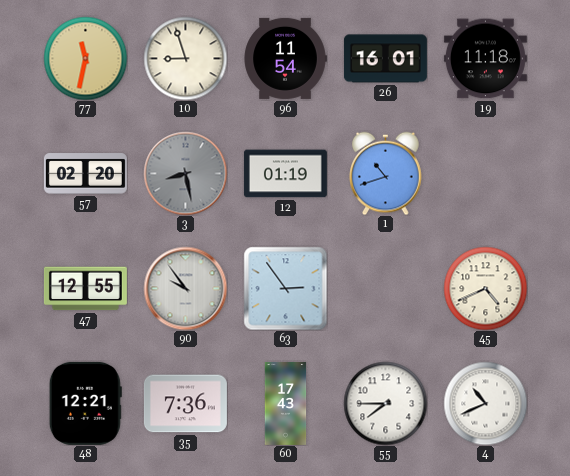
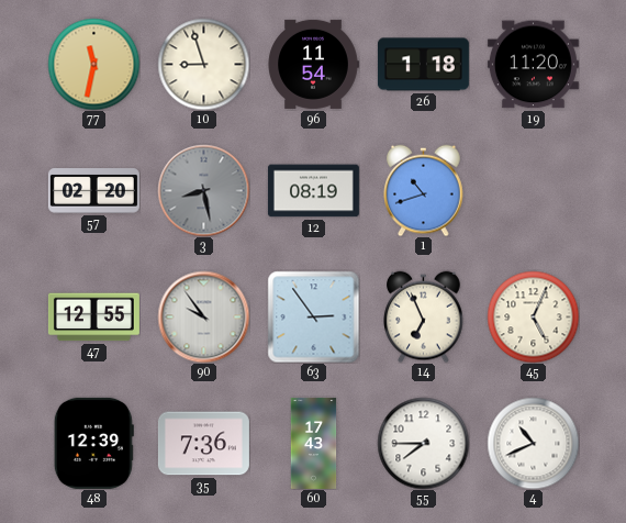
26: 16:01 -> 1:18 (423, 65)
19: 11:18 -> 11:20 (533, 65)
12: 01:19 -> 08:19 (313, 191)
14: none -> 6:56 (424, 316)
45: 4:41 -> 5:04 (533, 316)
48: 12:21 -> 12:39 (93, 443)
